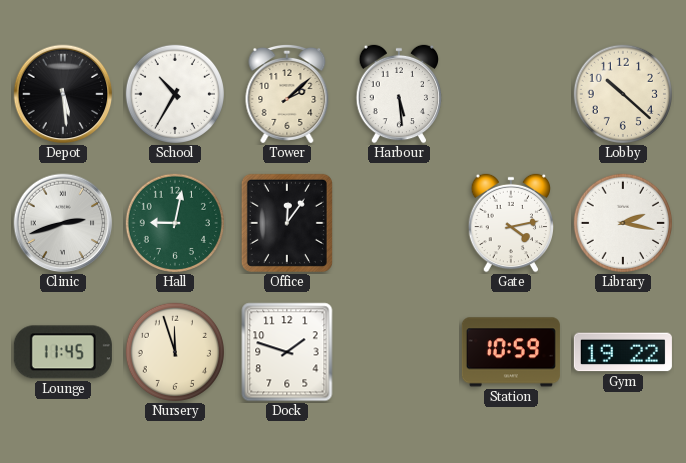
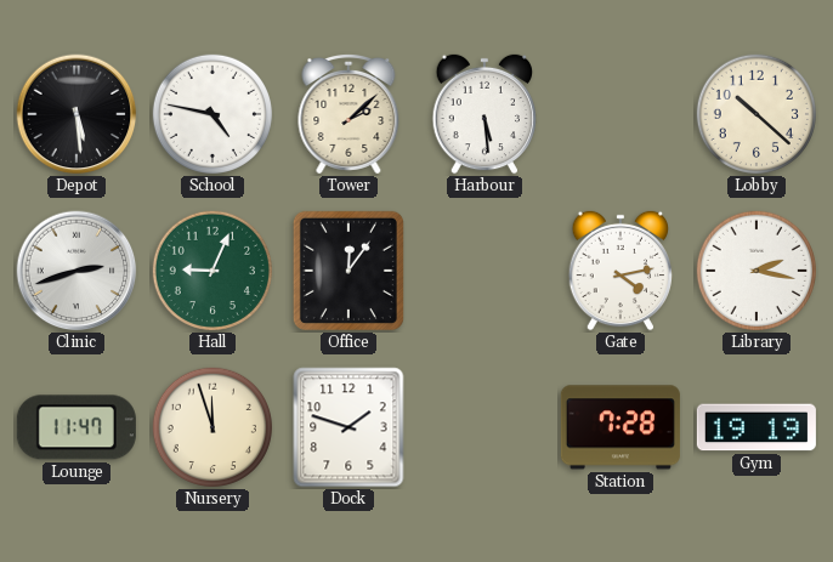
School: 10:35 -> 4:47 (212, 114)
Hall: 9:02 -> 9:04 (212, 271)
Lounge: 11:45 -> 11:47 (76, 427)
Station: 10:59 -> 7:28 (620, 427)
Gym: 19:22 -> 19:19 (756, 427)
